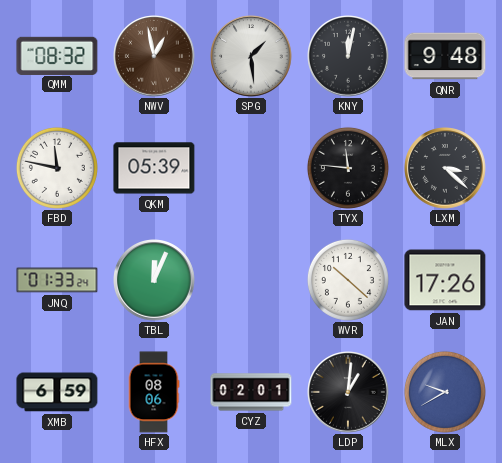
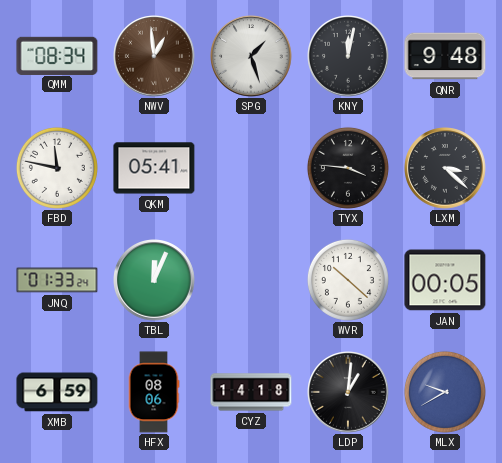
QMM: 08:32 -> 08:34 (57, 55)
NWV: 12:58 -> 12:59 (154, 56)
SPG: 1:29 -> 1:27 (251, 56)
QKM: 05:39 -> 05:41 (154, 168)
TYX: 11:46 -> 3:46 (348, 168)
JAN: 17:26 -> 00:05 (445, 280)
CYZ: 02:01 -> 14:18 (251, 392)
